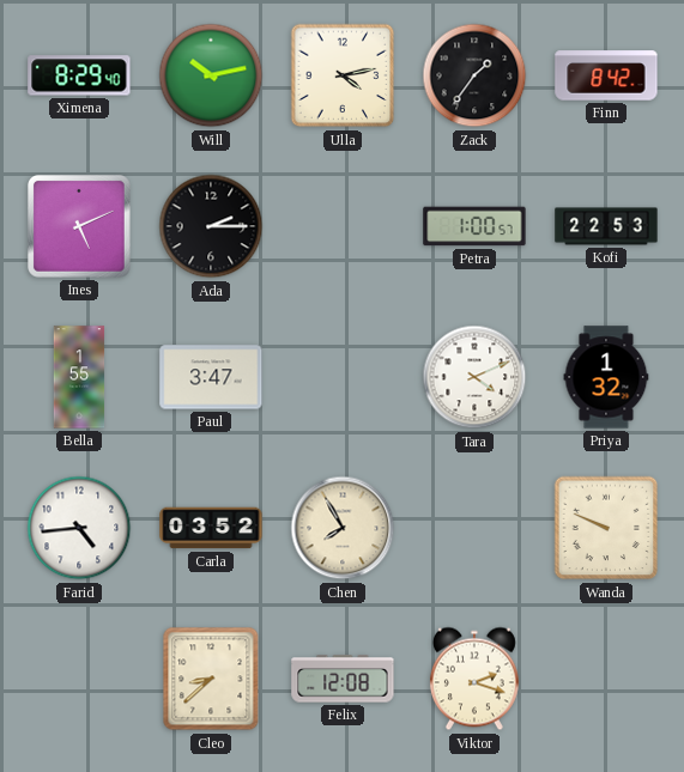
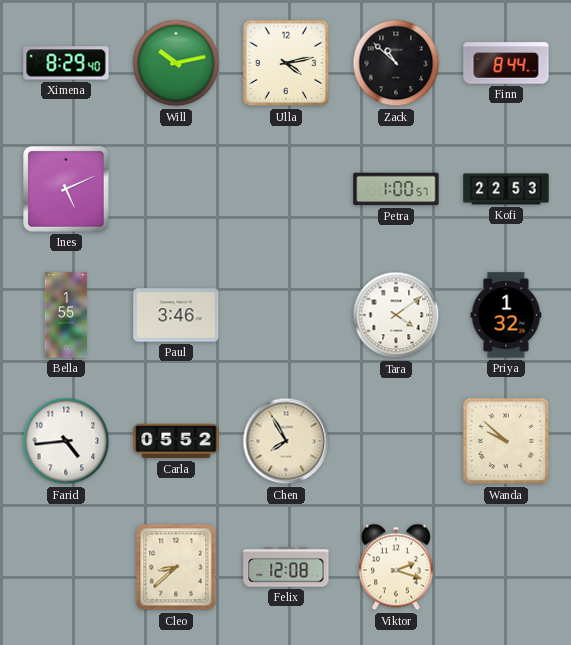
Zack: 1:36 -> 10:52 (396, 63)
Finn: 8:42 -> 8:44 (506, 63)
Ada: 2:15 -> none (211, 226)
Paul: 3:47 -> 3:46 (176, 315)
Tara: 4:11 -> 4:09 (396, 315)
Carla: 03:52 -> 05:52 (176, 441)
Wanda: 9:49 -> 9:52 (506, 441)
